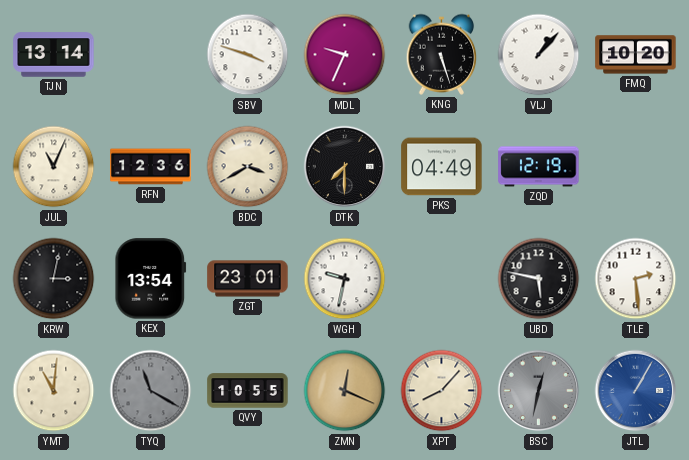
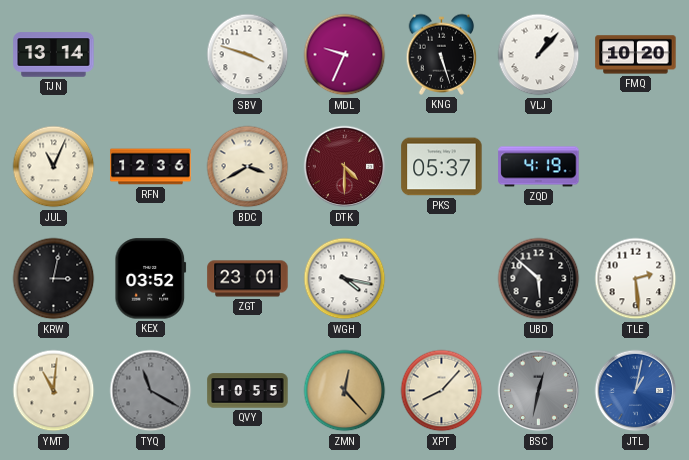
DTK: 7:30 -> 4:30 (345, 167)
DTK dial: black -> burgundy (345, 167)
PKS: 04:49 -> 05:37 (442, 167)
ZQD: 12:19 -> 4:19 (539, 167)
KEX: 13:54 -> 03:52 (151, 279)
WGH: 9:32 -> 4:17 (345, 279)
UBD: 5:47 -> 5:52 (539, 279)
ZMN: 12:19 -> 12:23 (345, 391)
JTL: 1:05 -> 1:02 (636, 391)
